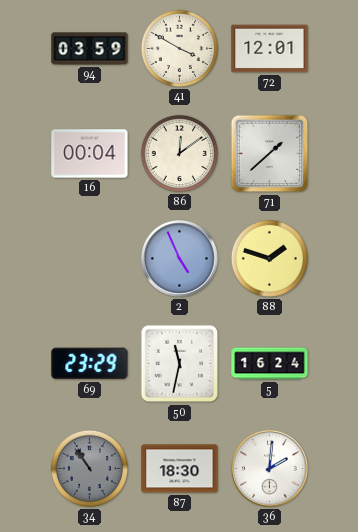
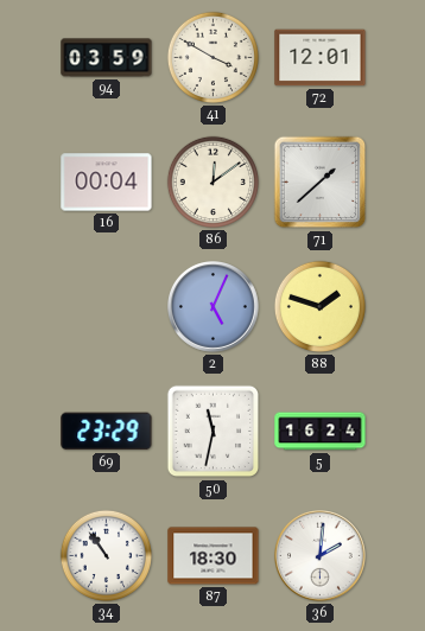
2: 4:56 -> 5:04 (214, 307)
34 dial: grey -> white (106, 555)
